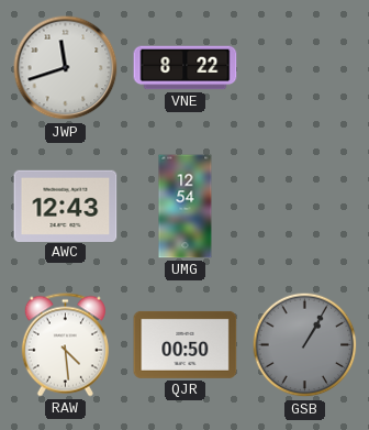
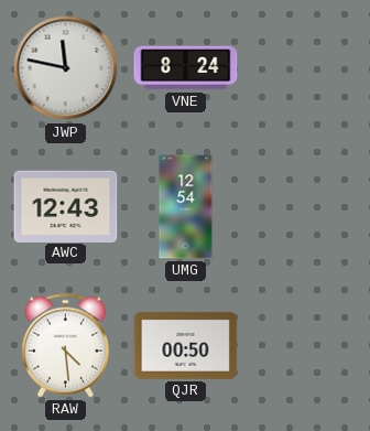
JWP: 11:42 -> 11:47 (66, 68)
VNE: 8:22 -> 8:24 (186, 68)
GSB: 1:05 -> none (305, 345)
